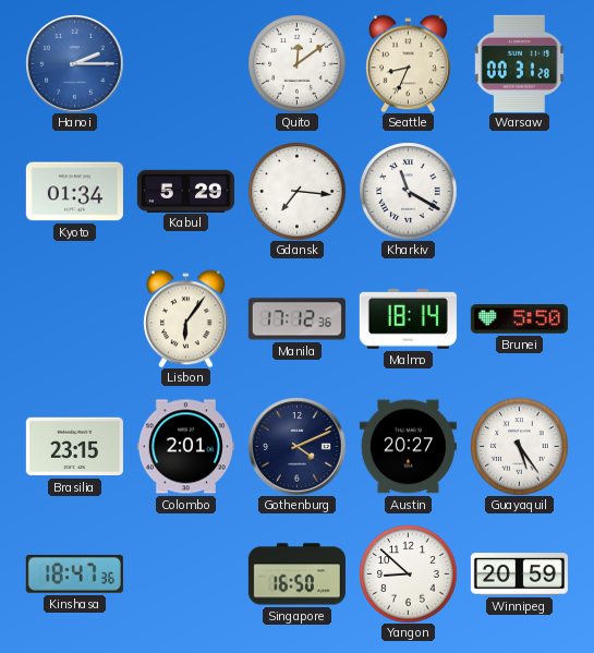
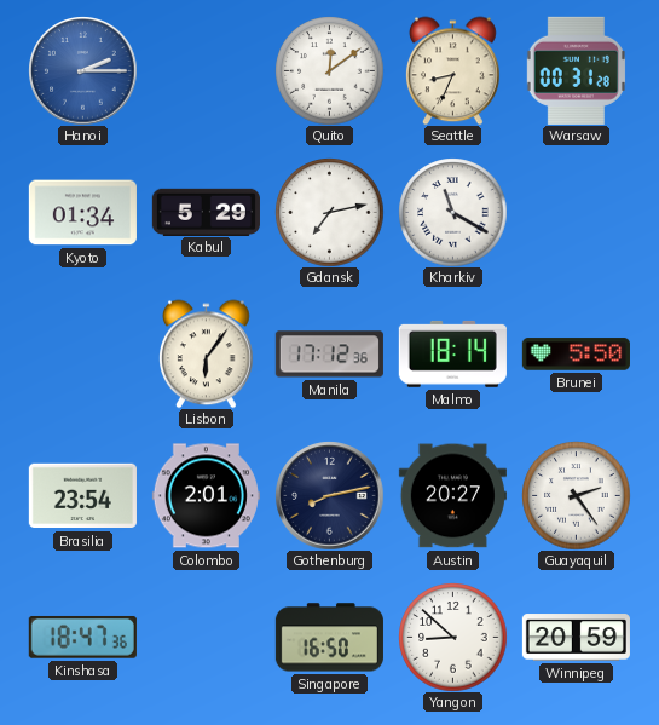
Gdansk: 7:16 -> 7:13 (329, 212)
Brasilia: 23:15 -> 23:54 (82, 496)
Gothenburg: 4:11 -> 8:13 (329, 495)
Guayaquil: 5:24 -> 2:24 (576, 495)
